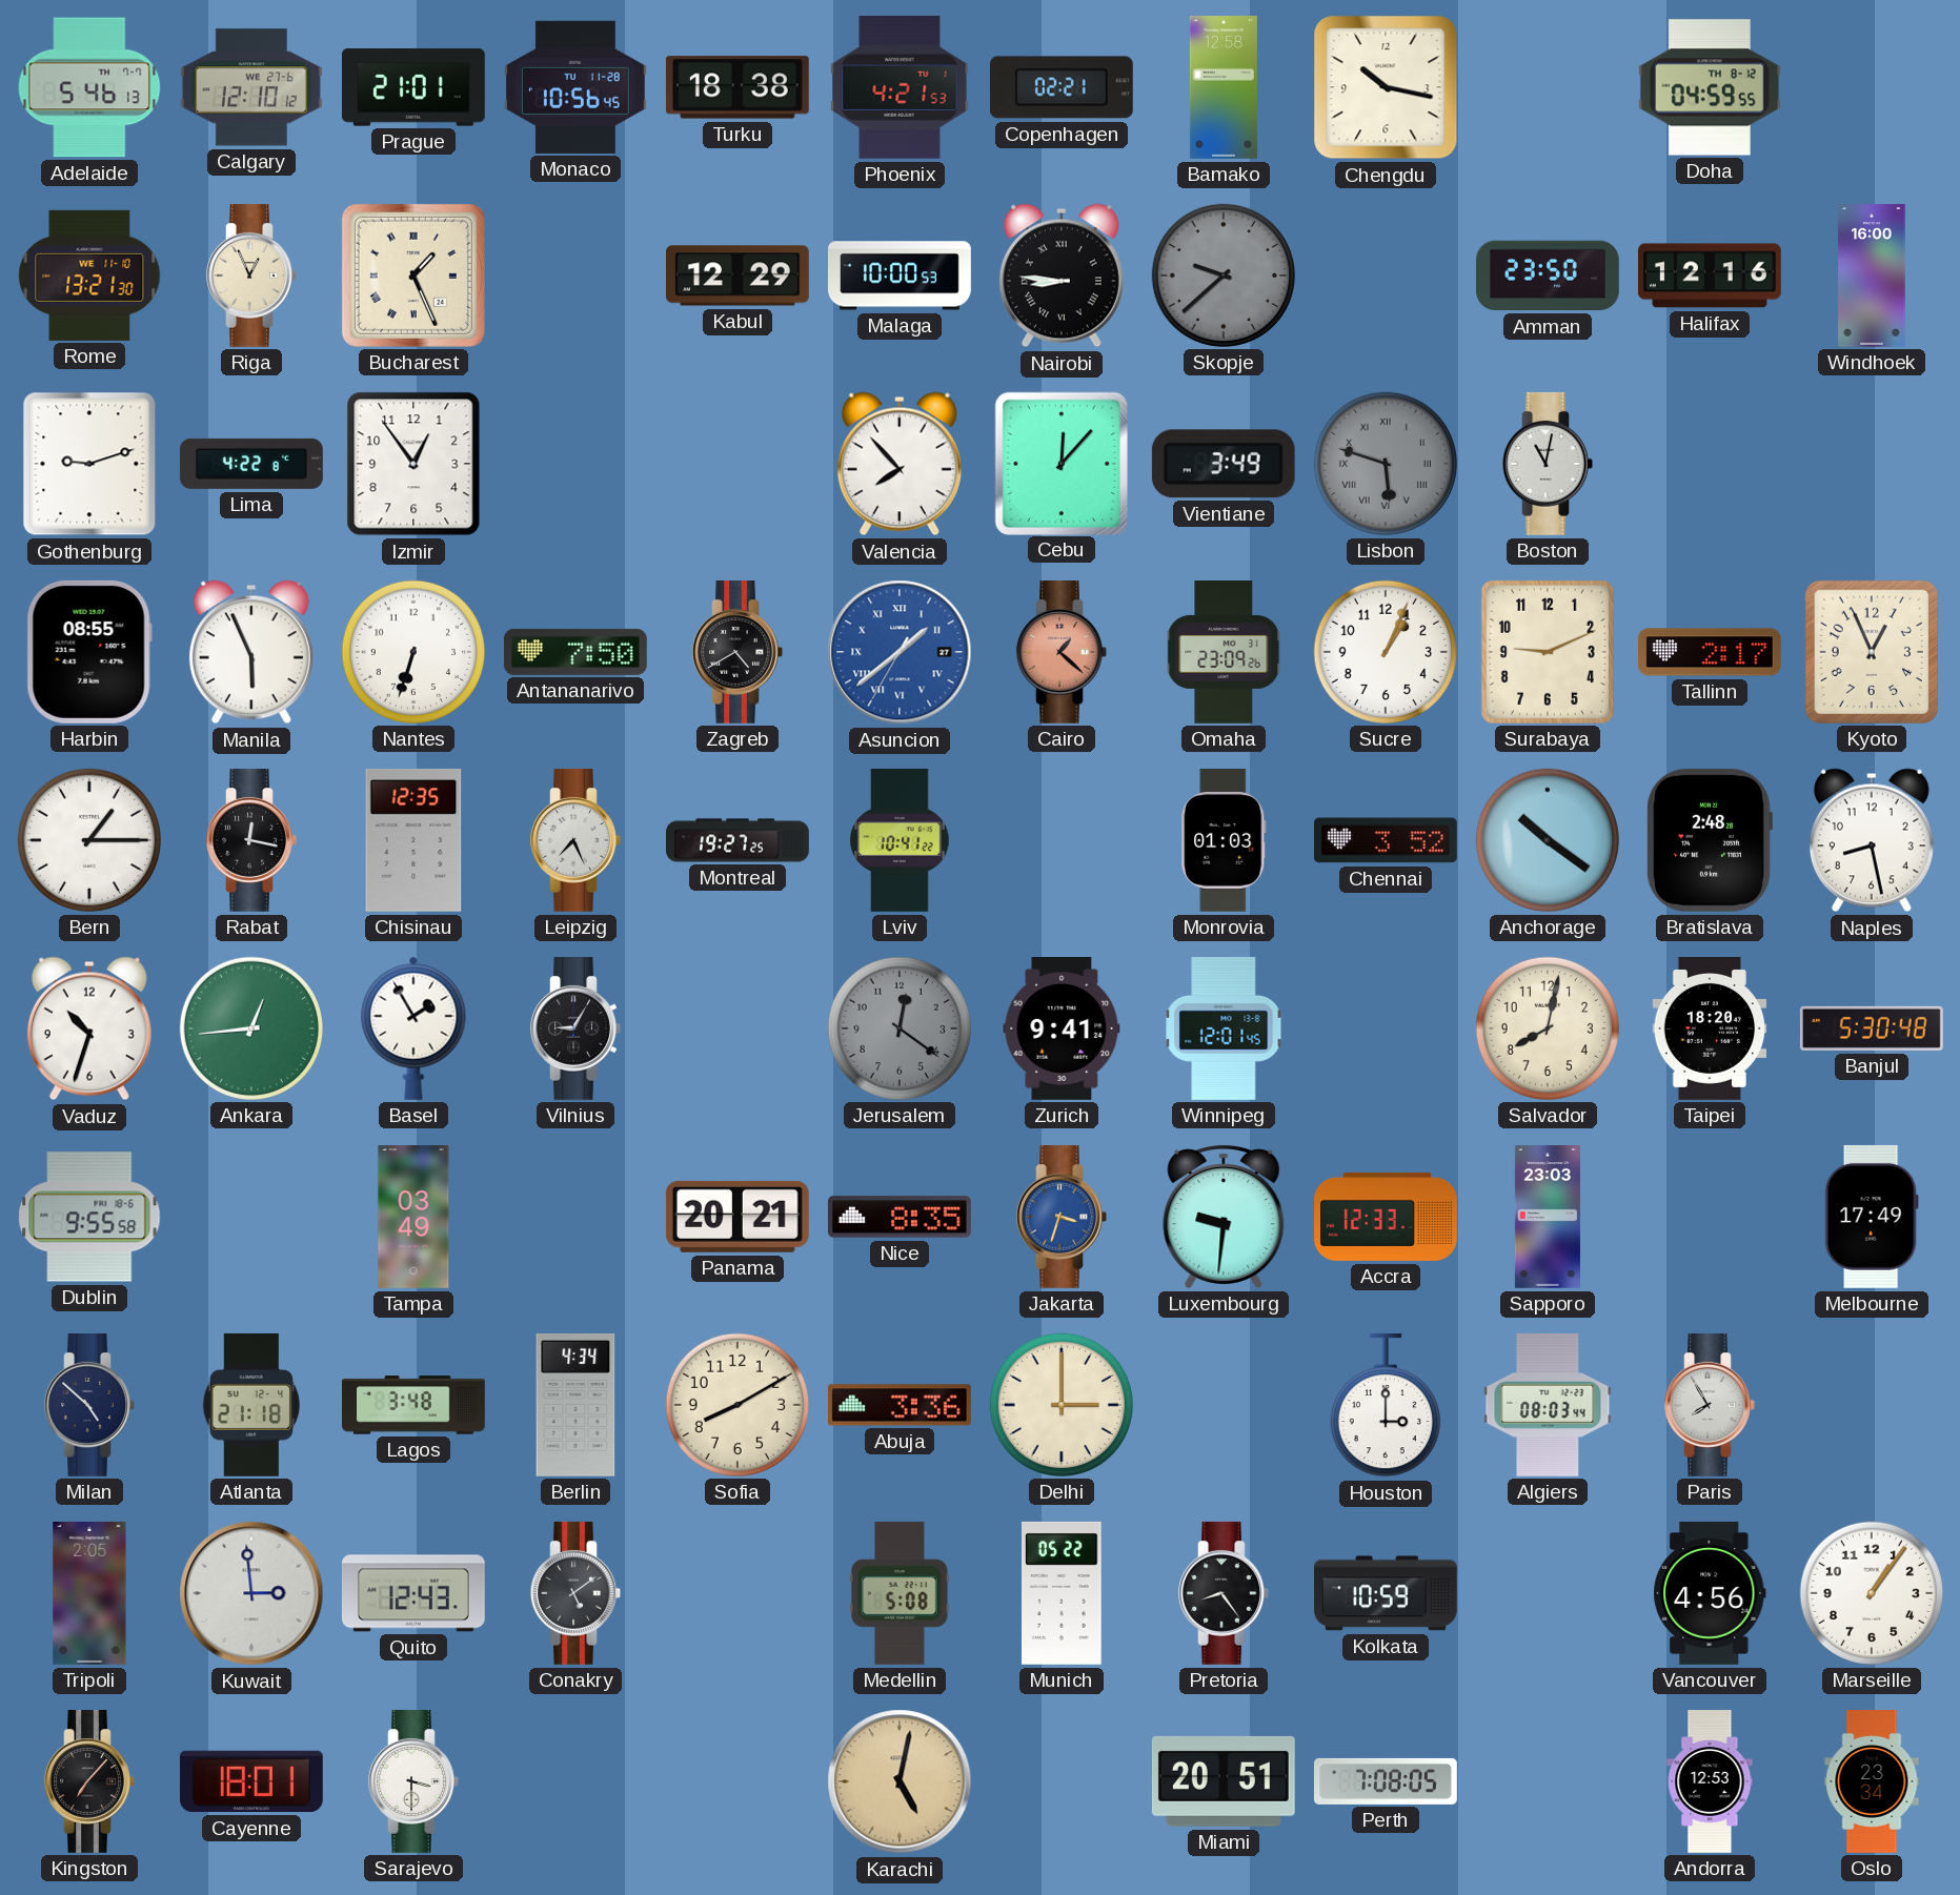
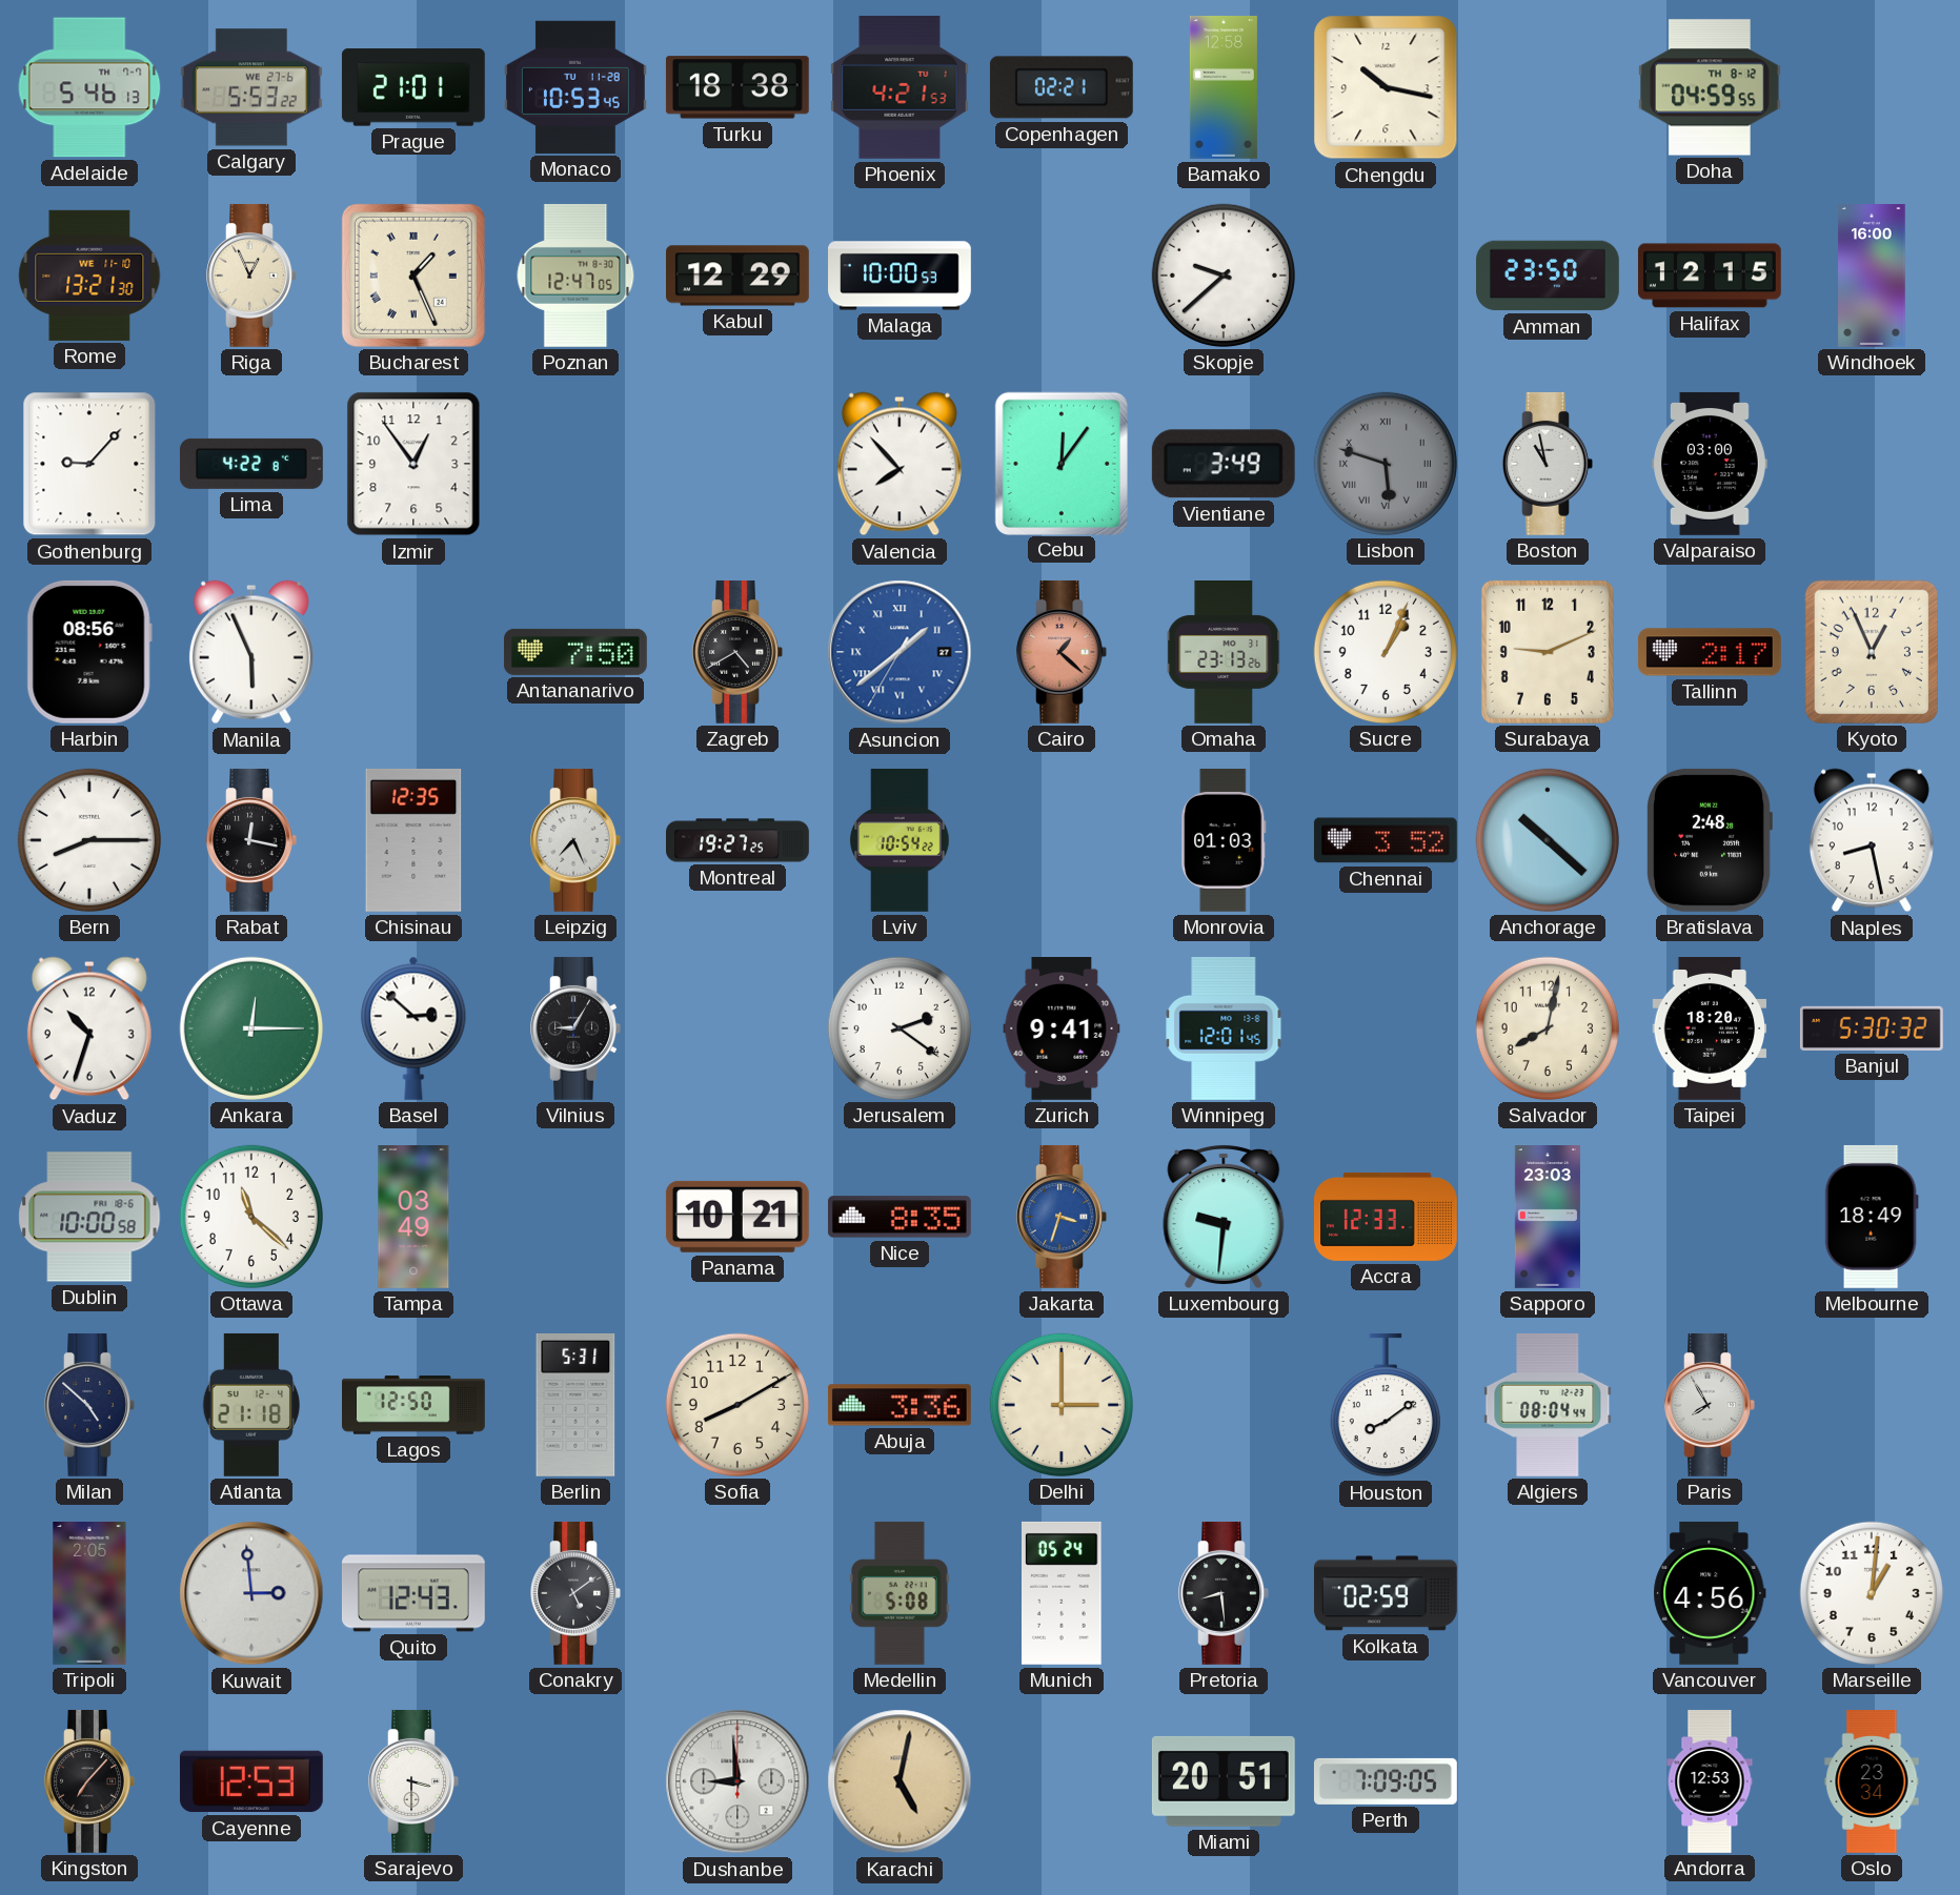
Calgary: 12:10 -> 5:53 (251, 87)
Monaco: 10:56 -> 10:53 (575, 87)
Poznan: none -> 12:47 (575, 276)
Nairobi: 8:46 -> none (1062, 276)
Skopje dial: grey -> white (1224, 276)
Halifax: 12:16 -> 12:15 (1710, 276)
Gothenburg: 9:12 -> 9:07 (89, 464)
Cebu: 12:07 -> 12:06 (1060, 463)
Boston: 11:02 -> 10:58 (1548, 464)
Valparaiso: none -> 03:00 (1711, 464)
Harbin: 08:55 -> 08:56 (89, 652)
Nantes: 6:33 -> none (413, 652)
Omaha: 23:09 -> 23:13 (1224, 653)
Bern: 1:15 -> 8:15 (89, 840)
Lviv: 10:41 -> 10:54 (901, 840)
Anchorage: 10:21 -> 10:22 (1548, 840)
Ankara: 12:44 -> 12:15 (251, 1028)
Basel: 1:55 -> 2:52 (413, 1028)
Jerusalem: 12:21 -> 2:21 (900, 1028)
Jerusalem dial: grey -> white (900, 1028)
Banjul: 5:30:48 -> 5:30:32 (1872, 1028)
Dublin: 9:55 -> 10:00 (89, 1217)
Ottawa: none -> 11:22 (251, 1217)
Panama: 20:21 -> 10:21 (737, 1217)
Melbourne: 17:49 -> 18:49 (1872, 1217)
Lagos: 3:48 -> 12:50 (415, 1405)
Berlin: 4:34 -> 5:31 (575, 1405)
Houston: 3:00 -> 8:09 (1386, 1405)
Algiers: 08:03 -> 08:04 (1548, 1405)
Munich: 05:22 -> 05:24 (1062, 1593)
Pretoria: 8:24 -> 8:29 (1224, 1593)
Kolkata: 10:59 -> 02:59 (1386, 1593)
Marseille: 1:06 -> 1:01 (1872, 1593)
Cayenne: 18:01 -> 12:53 (251, 1781)
Dushanbe: none -> 8:59 (737, 1781)
Perth: 7:08 -> 7:09 (1386, 1781)
